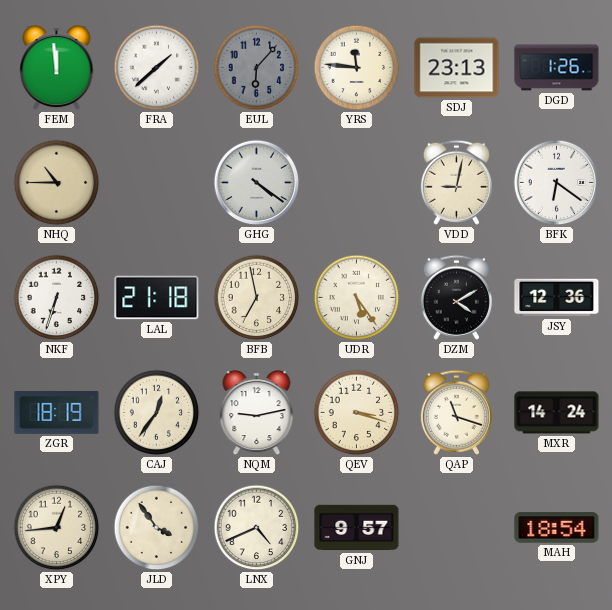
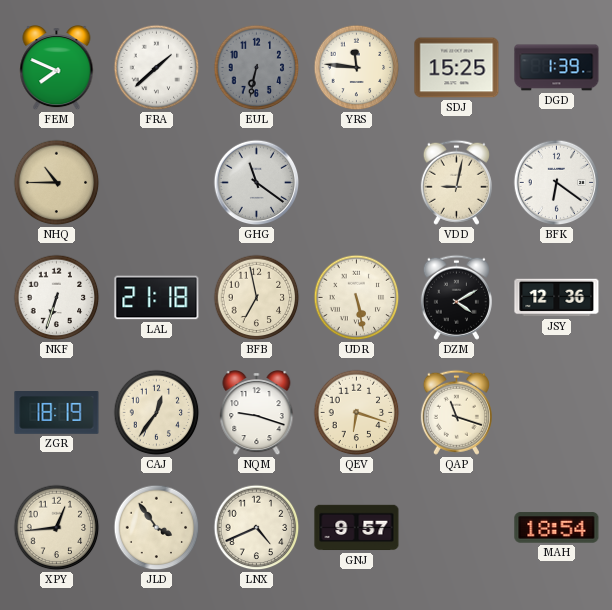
FEM: 11:59 -> 7:49 (57, 69)
EUL: 6:07 -> 6:32 (257, 68)
SDJ: 23:13 -> 15:25 (457, 68)
DGD: 1:26 -> 1:39 (557, 68)
GHG: 4:21 -> 11:21 (257, 183)
UDR: 5:24 -> 5:28 (357, 298)
NQM: 9:13 -> 9:18 (257, 414)
QEV: 3:18 -> 6:18 (357, 413)
MXR: 14:24 -> none (557, 413)
